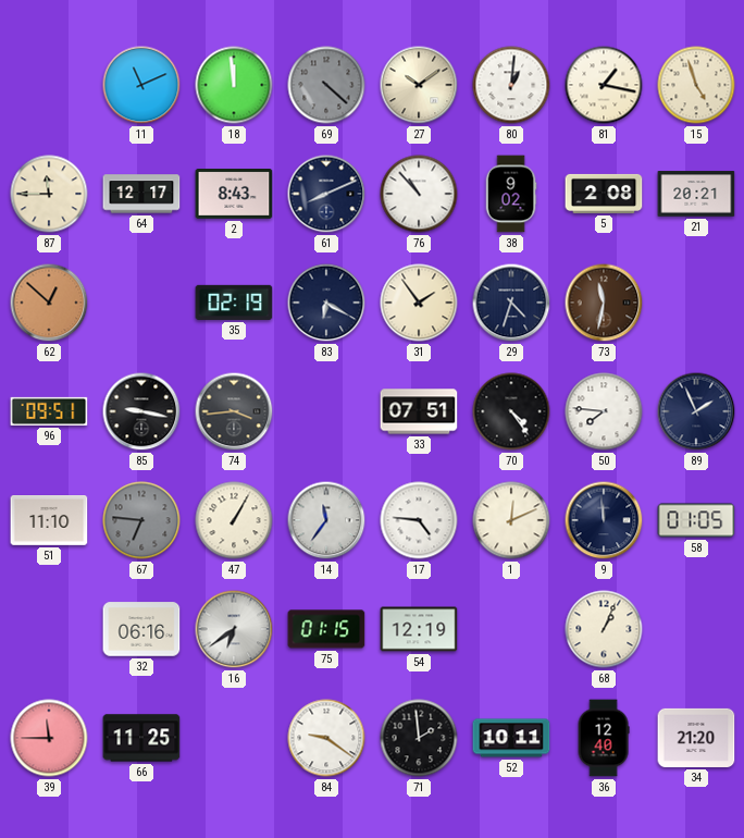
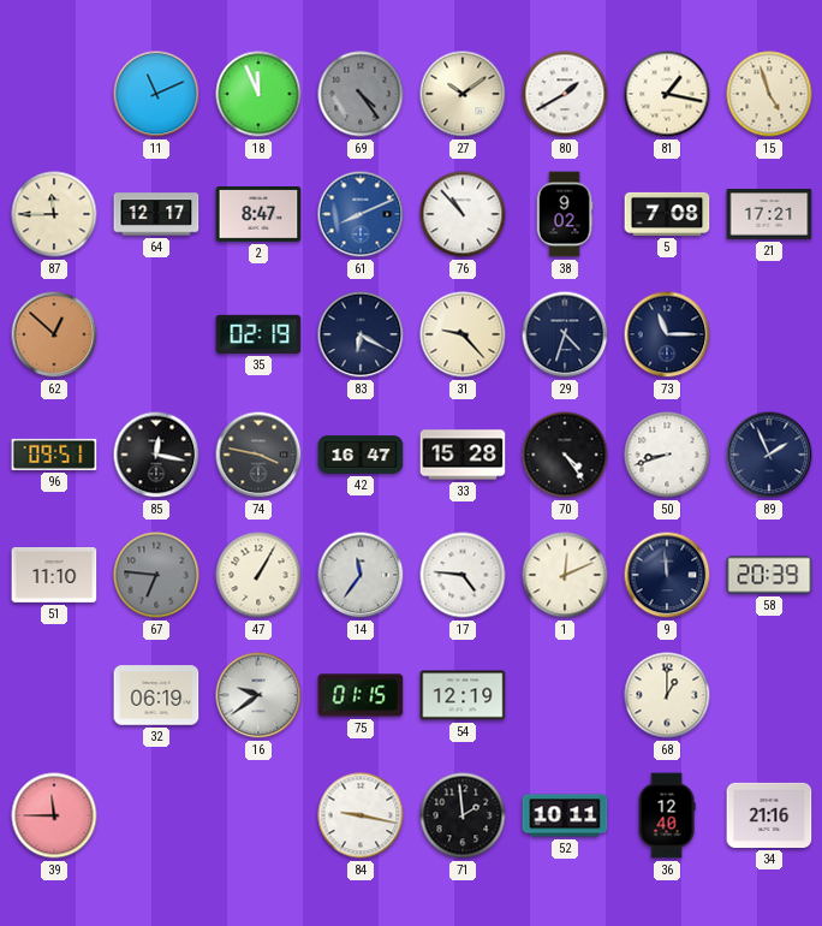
18: 11:59 -> 11:56 (258, 94)
69: 4:22 -> 4:24 (361, 94)
80: 1:01 -> 1:40 (565, 94)
2: 8:43 -> 8:47 (258, 215)
61 dial: navy -> blue (361, 214)
5: 2:08 -> 7:08 (667, 214)
21: 20:21 -> 17:21 (769, 214)
31: 1:54 -> 9:23 (463, 334)
73: 11:32 -> 11:15 (667, 334)
73 dial: brown -> navy (667, 334)
85: 9:17 -> 12:17 (156, 455)
74: 3:44 -> 3:47 (258, 455)
42: none -> 16:47 (361, 455)
33: 07:51 -> 15:28 (463, 455)
50: 7:46 -> 8:42 (667, 455)
58: 01:05 -> 20:39 (769, 575)
32: 06:16 -> 06:19 (156, 695)
16: 6:39 -> 9:39 (258, 695)
68: 1:04 -> 1:00 (667, 695)
66: 11:25 -> none (141, 738)
84: 9:21 -> 9:17 (361, 815)
34: 21:20 -> 21:16 (769, 815)
